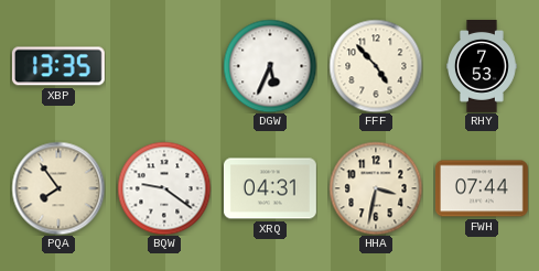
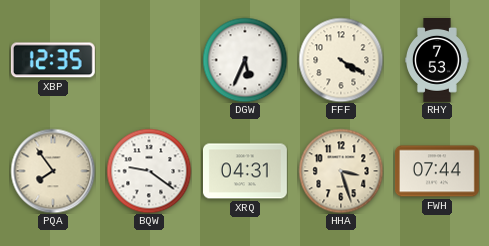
XBP: 13:35 -> 12:35 (53, 60)
FFF: 4:53 -> 4:20 (341, 60)
HHA: 3:32 -> 3:27 (341, 171)
